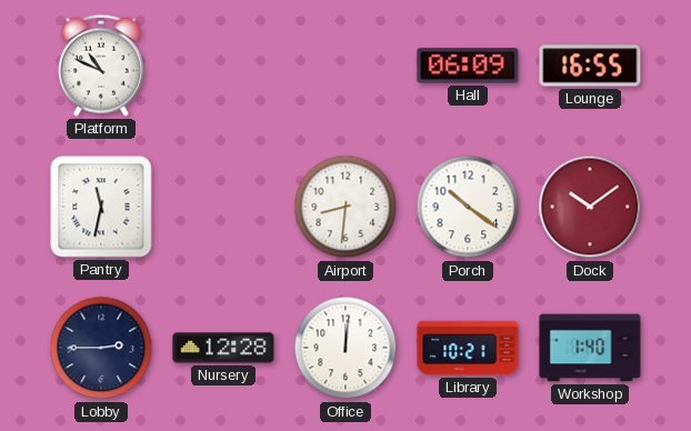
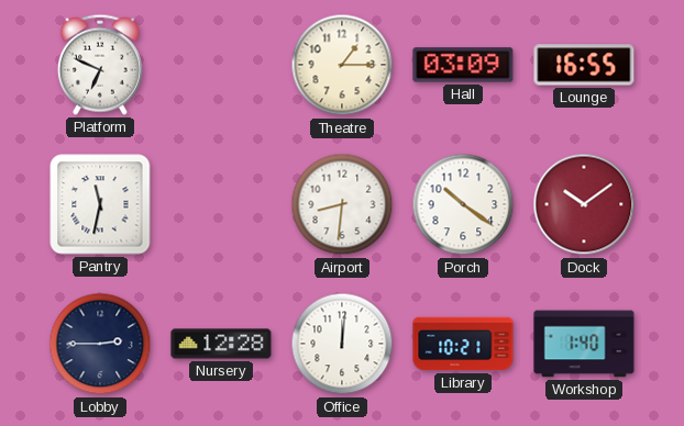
Platform: 10:49 -> 6:49 (100, 65)
Theatre: none -> 1:15 (342, 65)
Hall: 06:09 -> 03:09 (463, 65)
